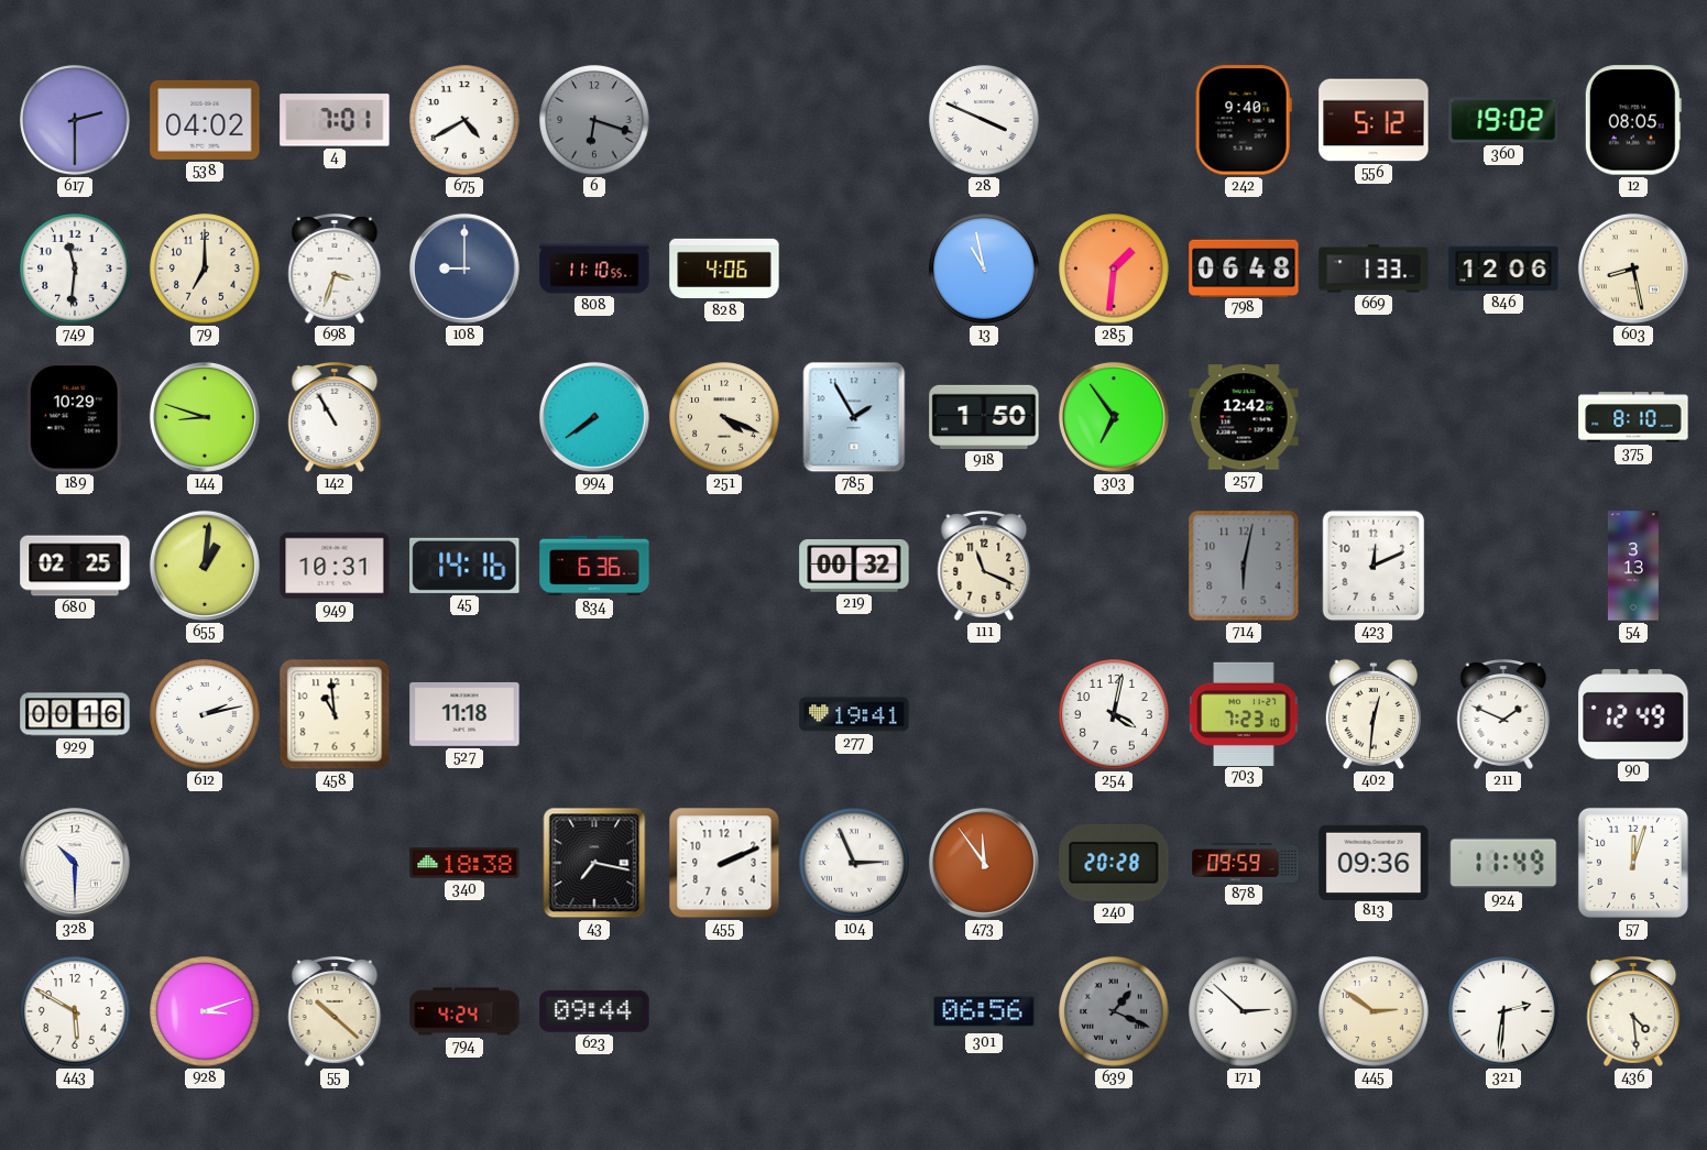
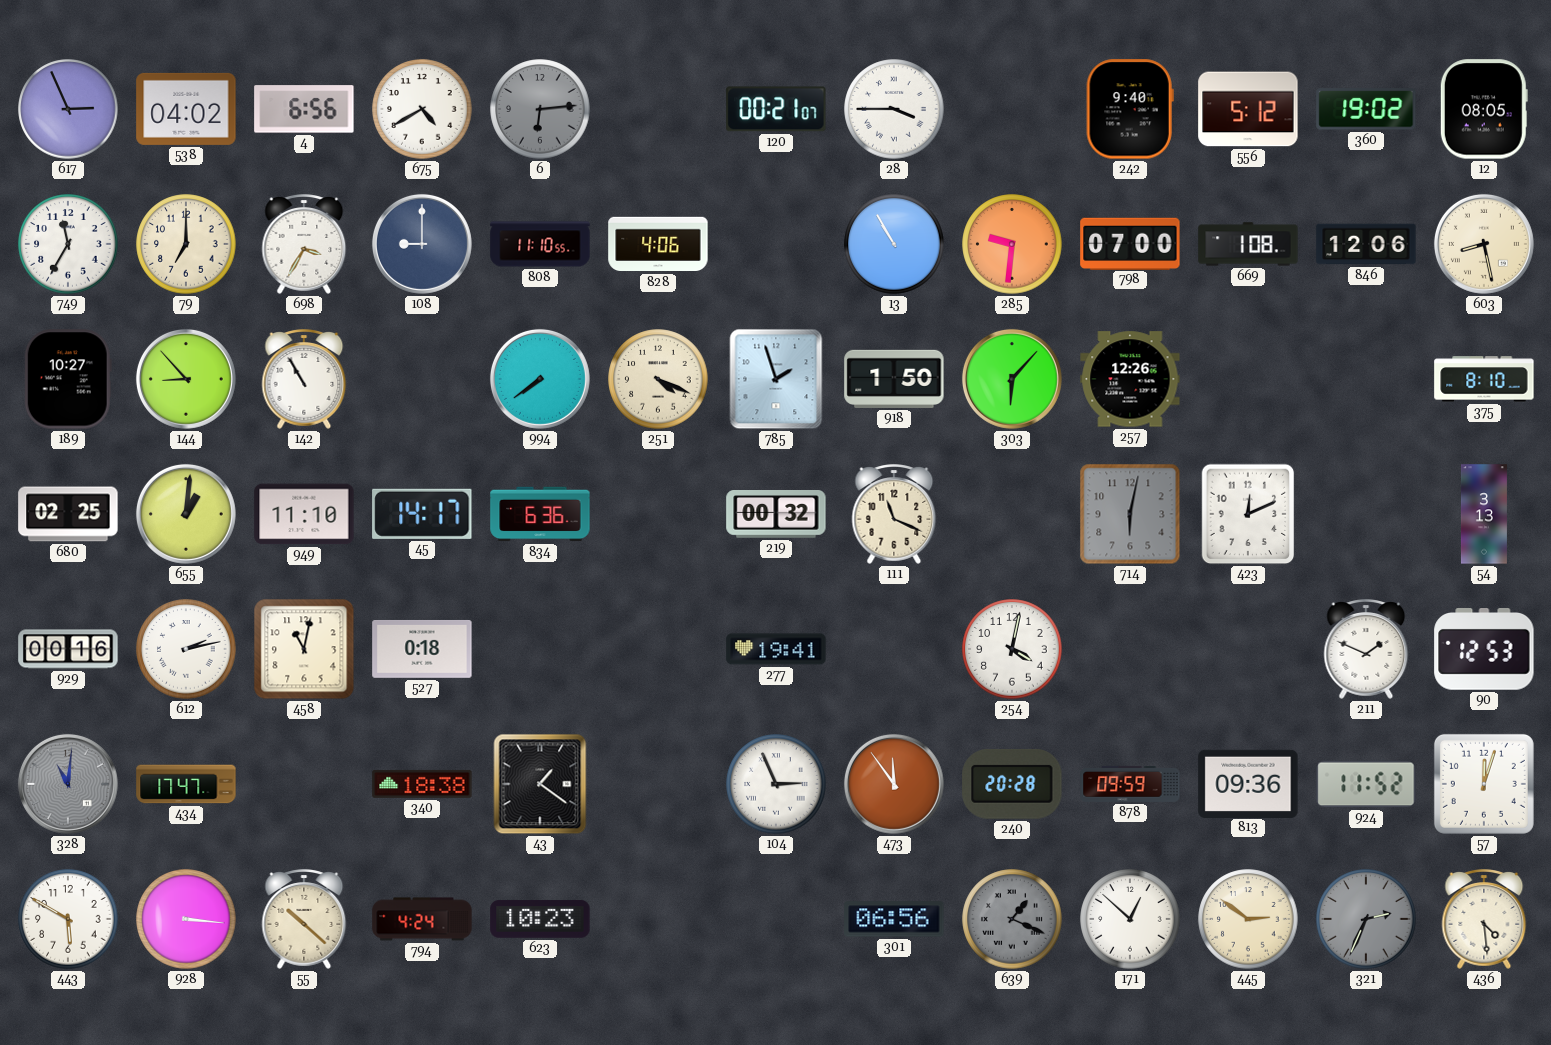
617: 2:30 -> 2:56 (68, 109)
4: 7:01 -> 6:56 (304, 109)
6: 6:18 -> 6:14 (540, 109)
120: none -> 00:21 (776, 109)
28: 3:49 -> 3:45 (894, 109)
749: 11:31 -> 11:35 (68, 244)
698: 3:33 -> 3:35 (304, 244)
13: 10:58 -> 10:55 (894, 244)
285: 1:31 -> 9:31 (1012, 244)
798: 06:48 -> 07:00 (1130, 243)
669: 1:33 -> 1:08 (1248, 244)
189: 10:29 -> 10:27 (68, 379)
144: 8:48 -> 8:53 (186, 379)
785: 1:55 -> 1:57 (776, 379)
303: 6:54 -> 6:07 (1012, 379)
257: 12:42 -> 12:26 (1130, 379)
949: 10:31 -> 11:10 (304, 514)
45: 14:16 -> 14:17 (422, 514)
458: 10:59 -> 11:02 (304, 649)
527: 11:18 -> 0:18 (422, 649)
703: 7:23 -> none (1245, 713)
402: 12:31 -> none (1374, 714)
90: 12:49 -> 12:53 (1484, 650)
328: 10:30 -> 11:01 (68, 784)
328 dial: white -> grey (68, 784)
434: none -> 17:47 (186, 784)
43: 7:17 -> 1:21 (540, 784)
455: 2:11 -> none (724, 863)
924: 11:49 -> 11:52 (1366, 784)
928: 3:12 -> 3:16 (186, 919)
623: 09:44 -> 10:23 (540, 919)
171: 2:52 -> 12:52 (1130, 919)
321: 2:31 -> 2:34 (1366, 919)
321 dial: white -> grey (1366, 919)
